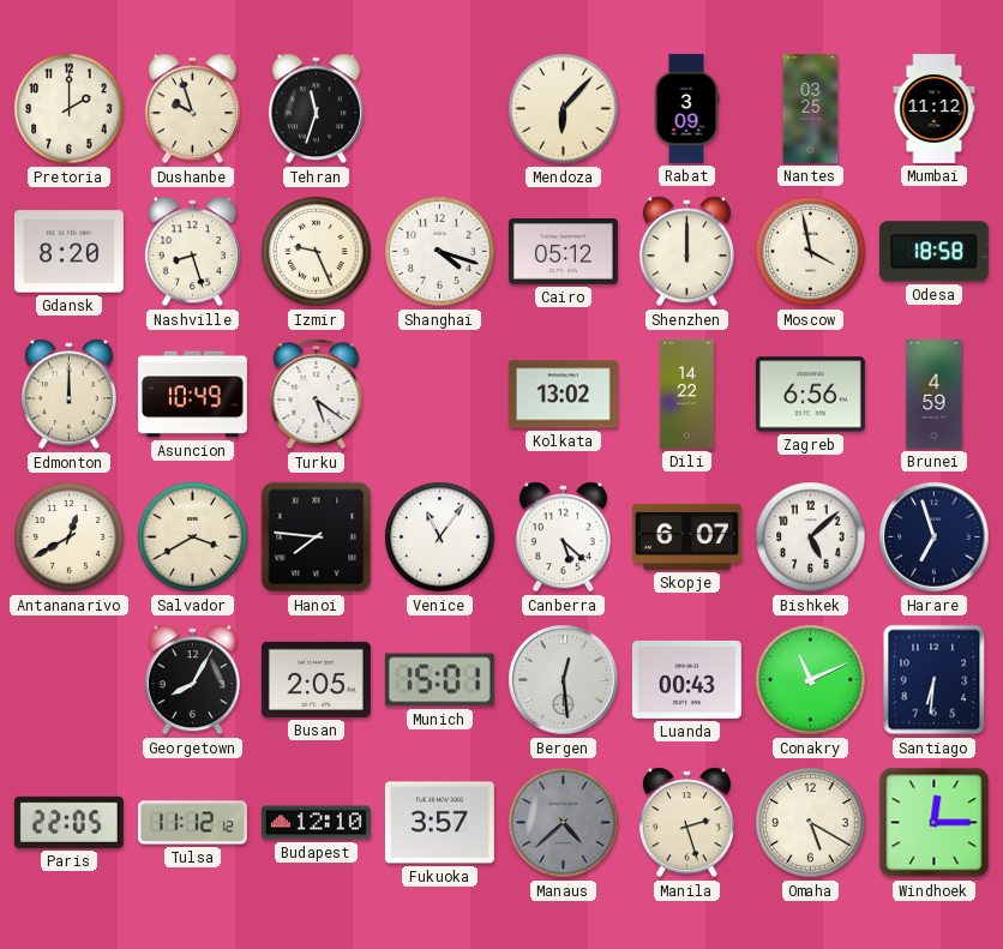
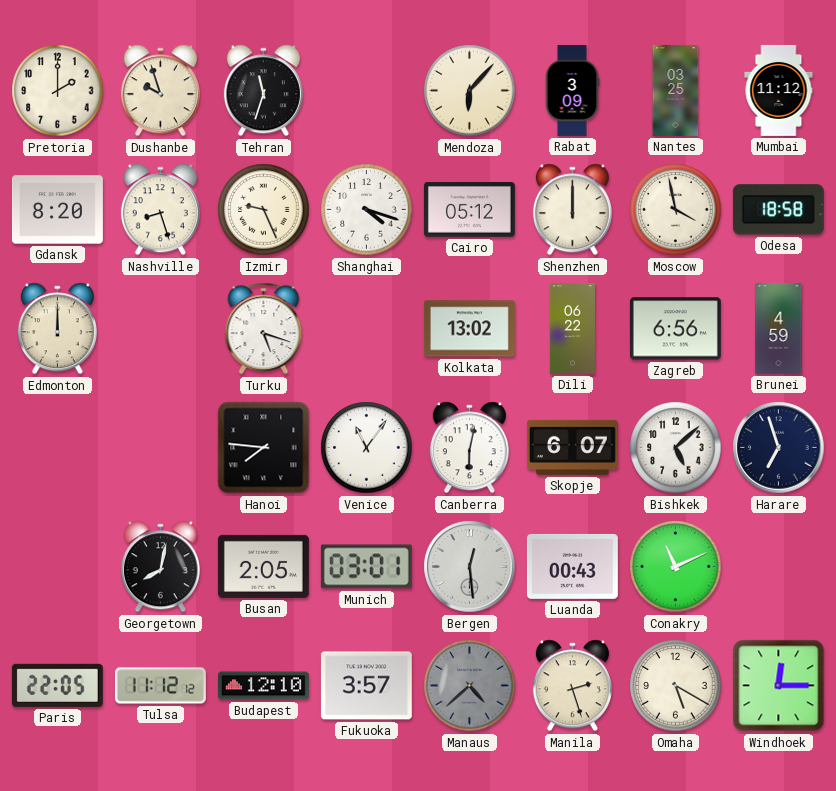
Asuncion: 10:49 -> none (192, 395)
Turku: 5:21 -> 5:18 (264, 329)
Dili: 14:22 -> 06:22 (572, 328)
Antananarivo: 12:40 -> none (70, 537)
Salvador: 3:40 -> none (193, 537)
Canberra: 5:22 -> 6:02 (469, 448)
Georgetown: 8:05 -> 8:02 (160, 567)
Munich: 15:01 -> 03:01 (366, 567)
Santiago: 6:31 -> none (935, 680)
